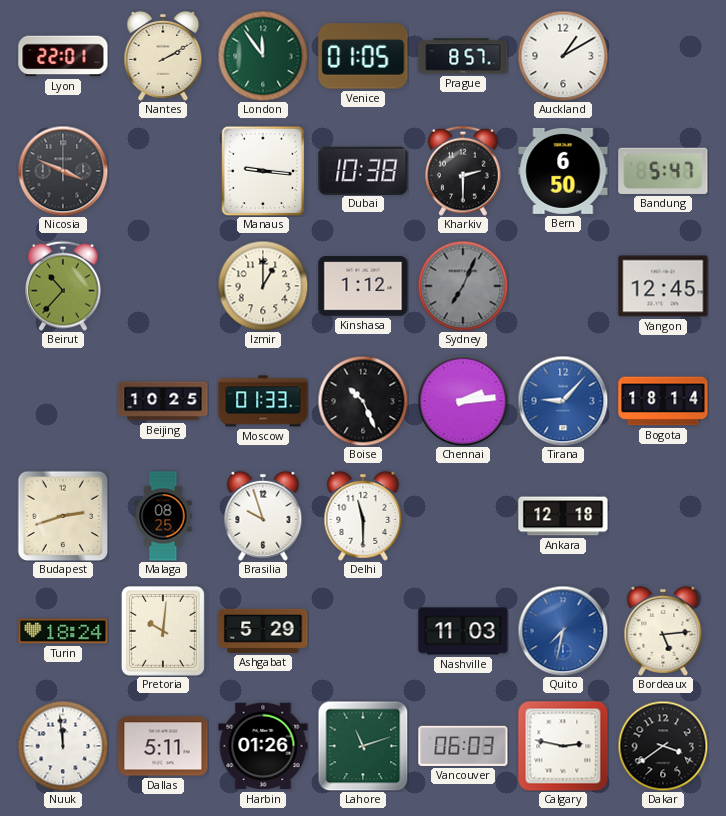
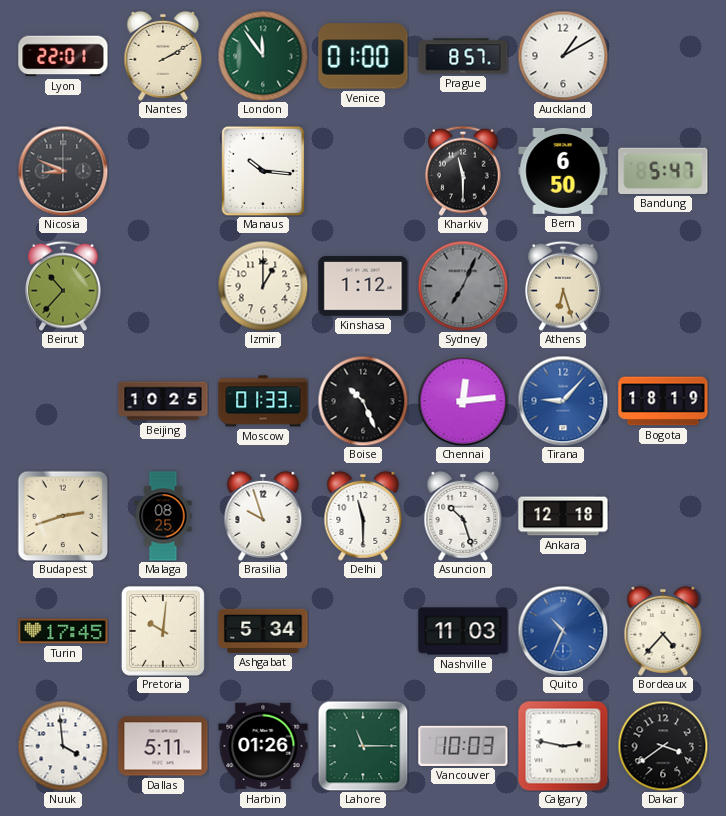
Venice: 01:05 -> 01:00 (363, 56)
Nicosia: 3:49 -> 8:49 (63, 171)
Manaus: 9:16 -> 10:16 (263, 171)
Dubai: 10:38 -> none (363, 170)
Kharkiv: 2:30 -> 11:30 (464, 171)
Athens: none -> 6:27 (564, 286)
Yangon: 12:45 -> none (663, 286)
Chennai: 2:14 -> 12:14 (463, 401)
Bogota: 18:14 -> 18:19 (663, 401)
Asuncion: none -> 10:27 (463, 516)
Turin: 18:24 -> 17:45 (63, 631)
Ashgabat: 5:29 -> 5:34 (263, 631)
Quito: 7:32 -> 10:34 (563, 631)
Bordeaux: 5:14 -> 4:37 (663, 631)
Nuuk: 11:59 -> 3:59 (63, 746)
Lahore: 11:12 -> 11:15 (363, 746)
Vancouver: 06:03 -> 10:03 (463, 746)
